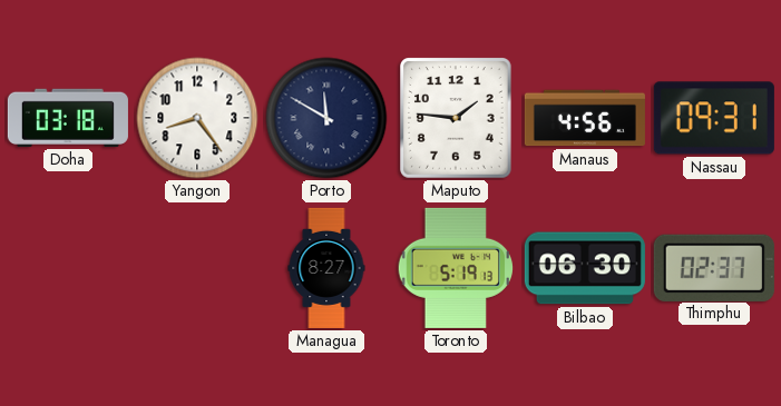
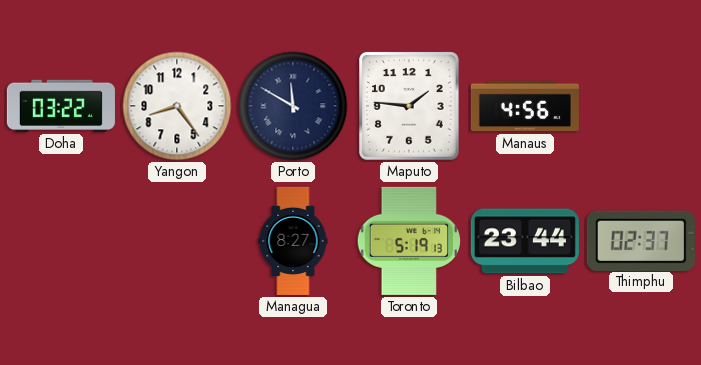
Doha: 03:18 -> 03:22 (61, 106)
Nassau: 09:31 -> none (714, 118)
Bilbao: 06:30 -> 23:44 (525, 241)
